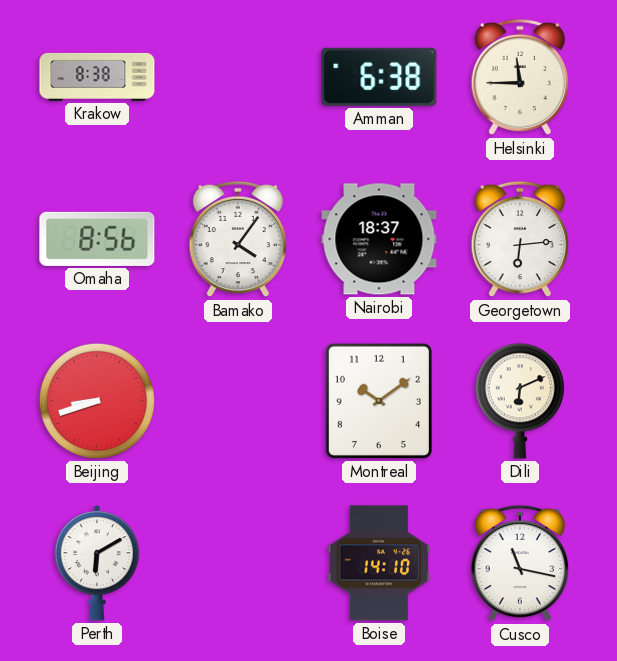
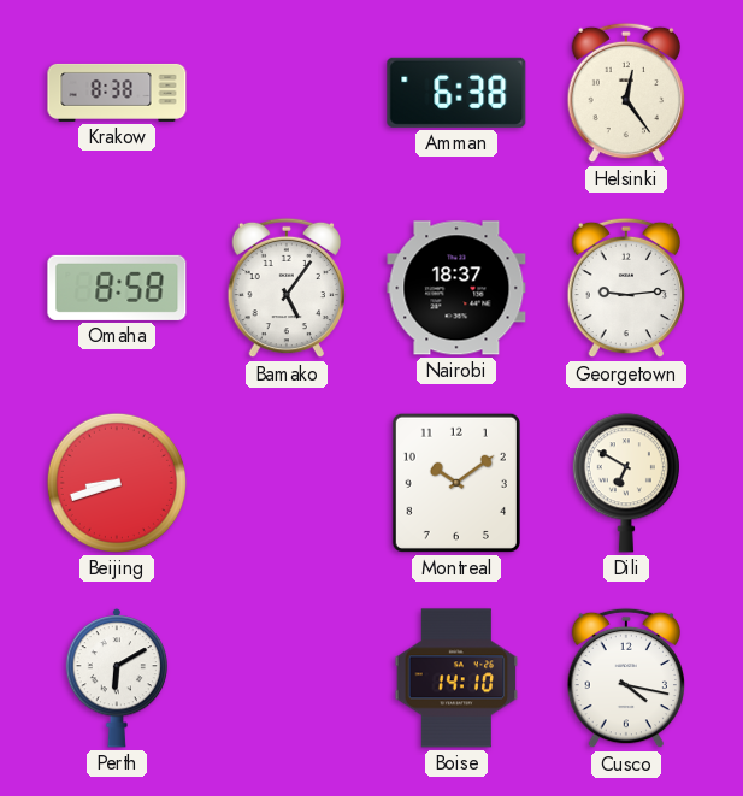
Helsinki: 11:45 -> 12:24 (626, 93)
Omaha: 8:56 -> 8:58 (117, 288)
Bamako: 4:06 -> 5:06 (287, 288)
Georgetown: 6:14 -> 9:14 (626, 288)
Dili: 6:11 -> 6:50 (626, 483)
Cusco: 11:17 -> 4:17 (626, 678)
